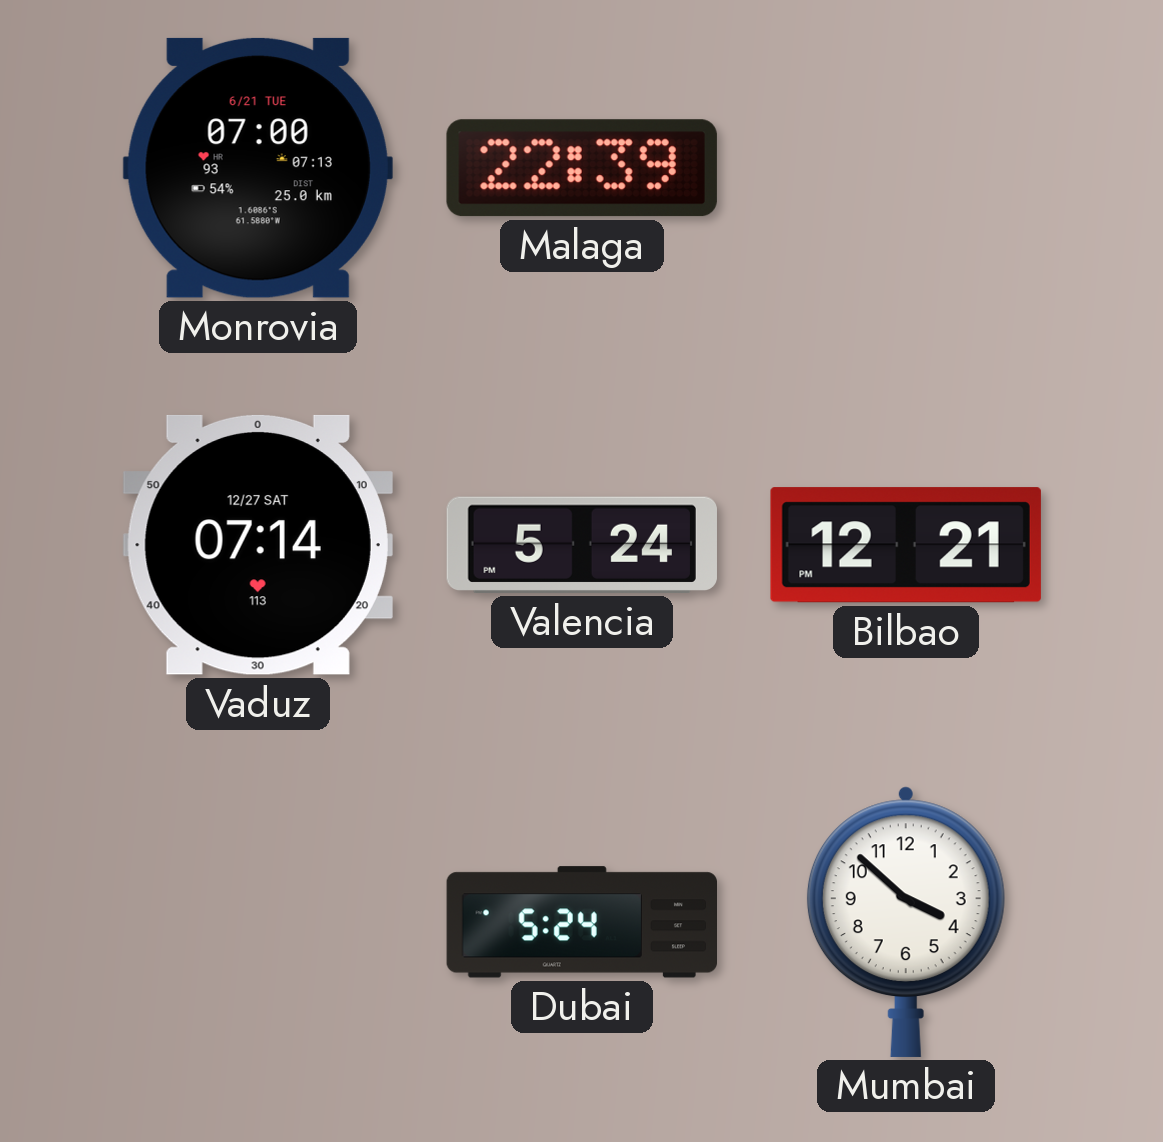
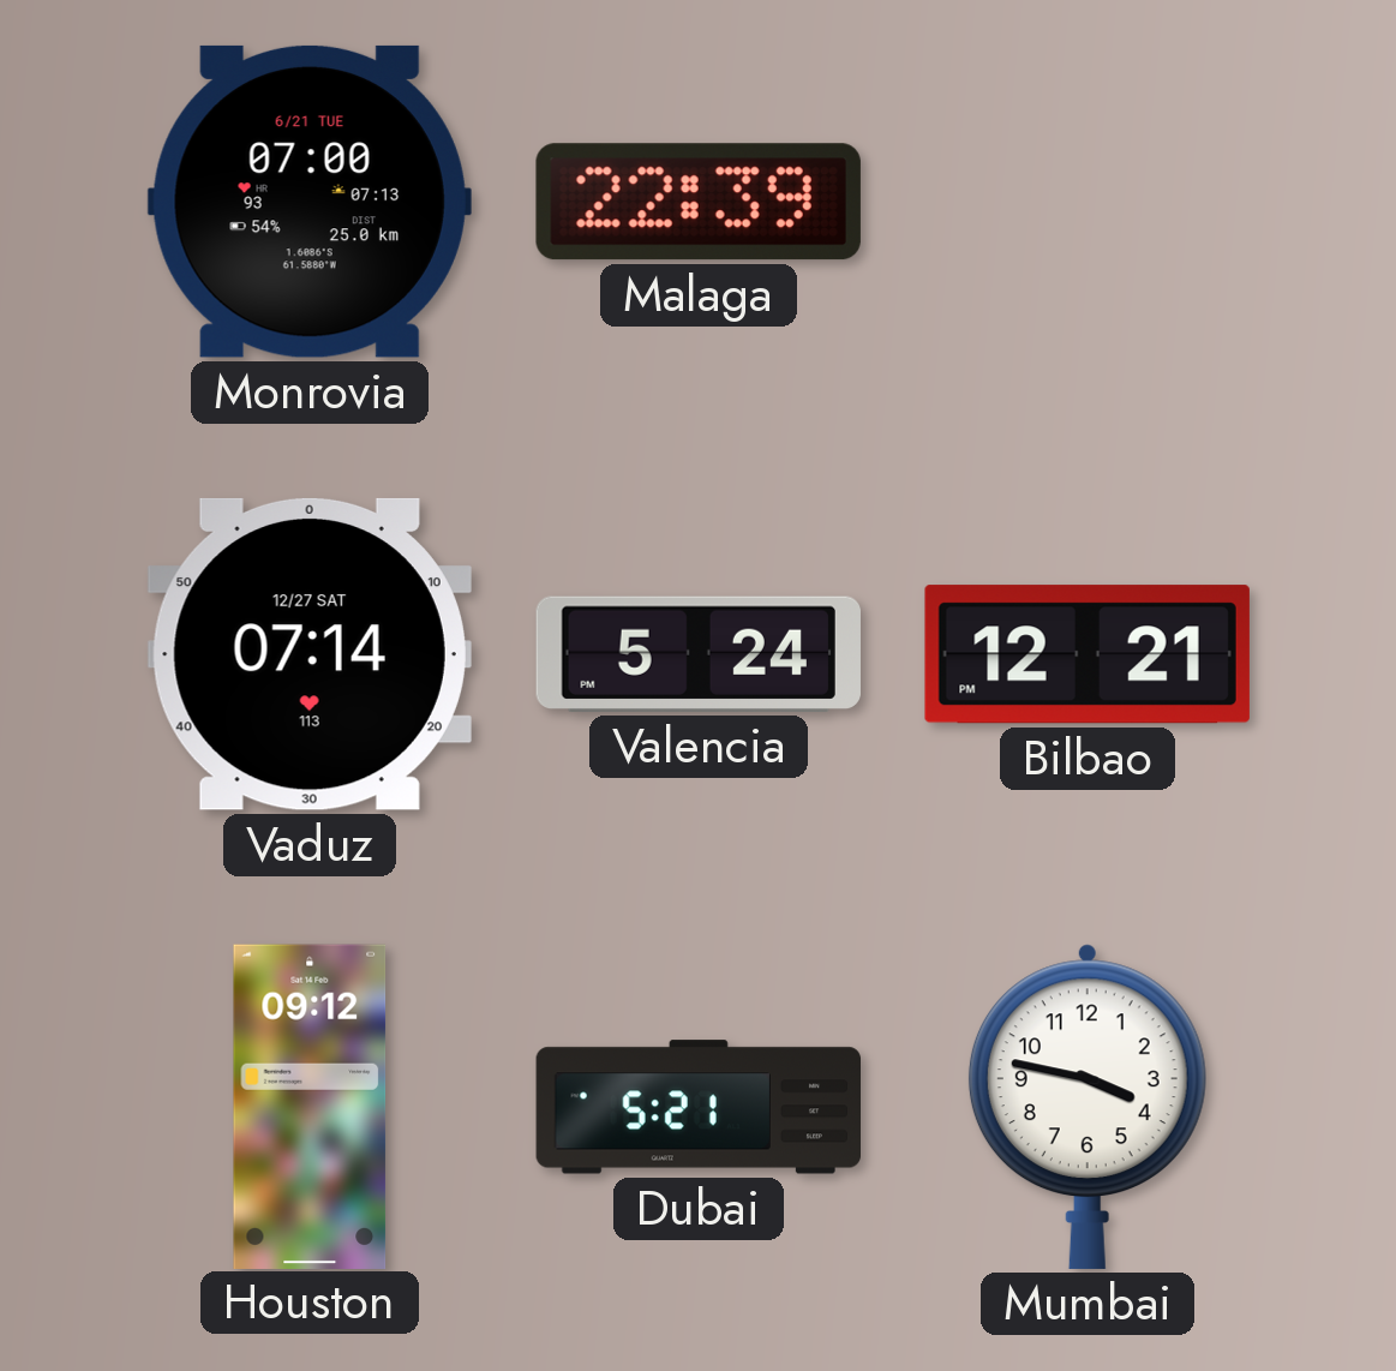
Houston: none -> 09:12 (310, 1106)
Dubai: 5:24 -> 5:21 (699, 1107)
Mumbai: 3:52 -> 3:47 (1088, 1107)
